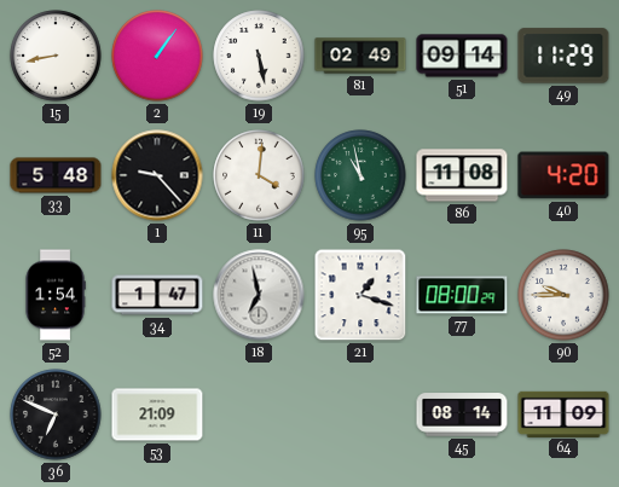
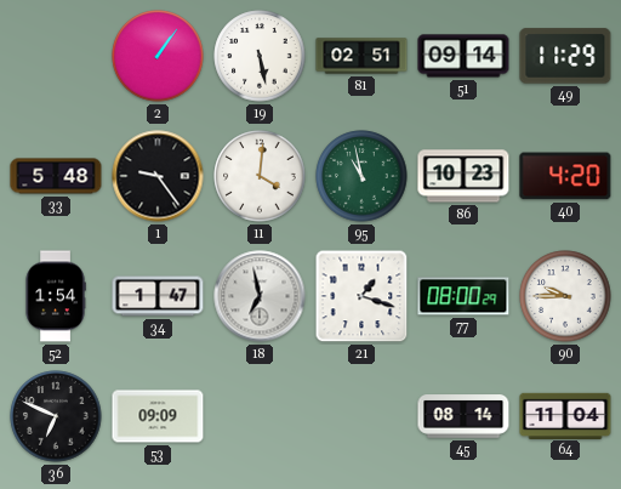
15: 8:43 -> none (56, 56)
81: 02:49 -> 02:51 (361, 56)
1: 9:23 -> 9:24 (158, 176)
86: 11:08 -> 10:23 (463, 176)
53: 21:09 -> 09:09 (158, 416)
64: 11:09 -> 11:04 (565, 415)
